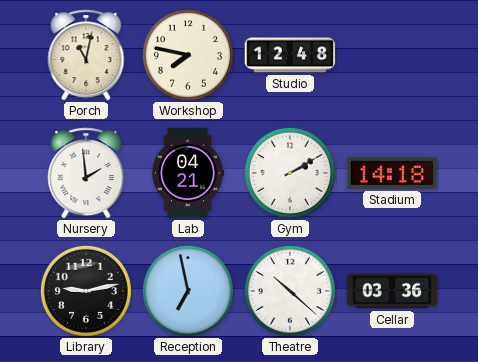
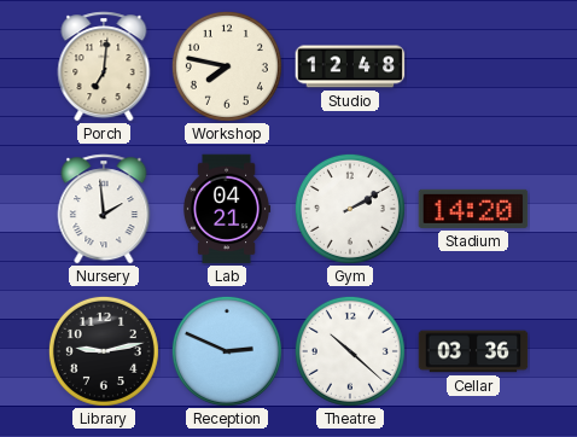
Porch: 11:02 -> 7:01 (104, 66)
Stadium: 14:18 -> 14:20 (473, 209)
Reception: 6:58 -> 2:49 (227, 351)
